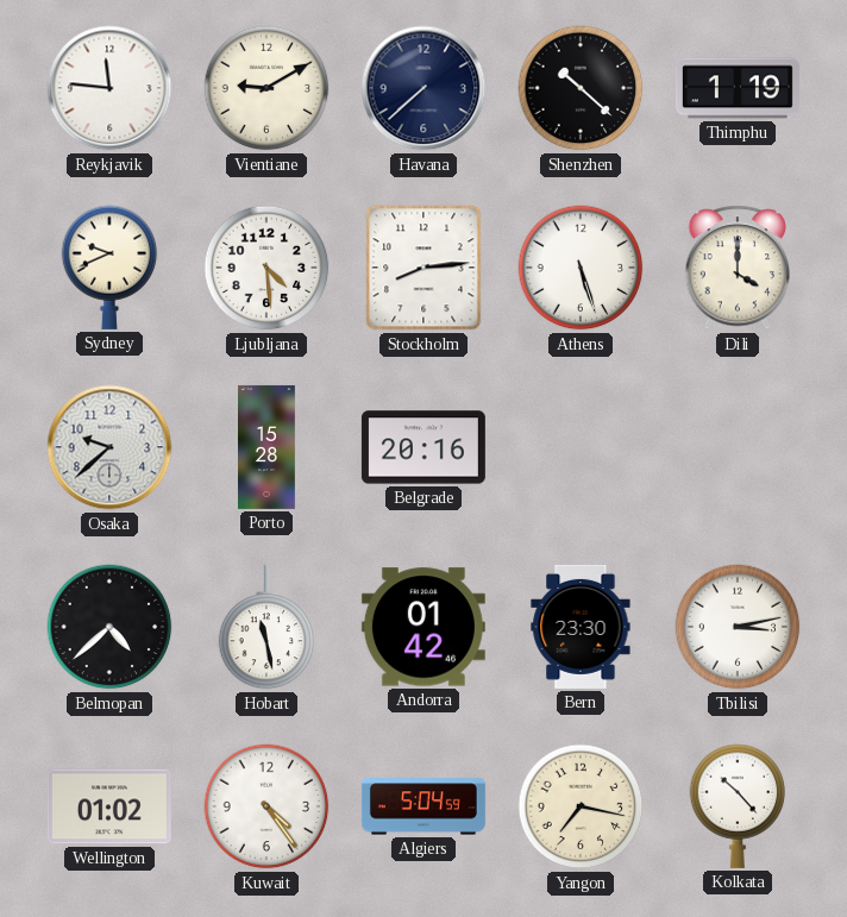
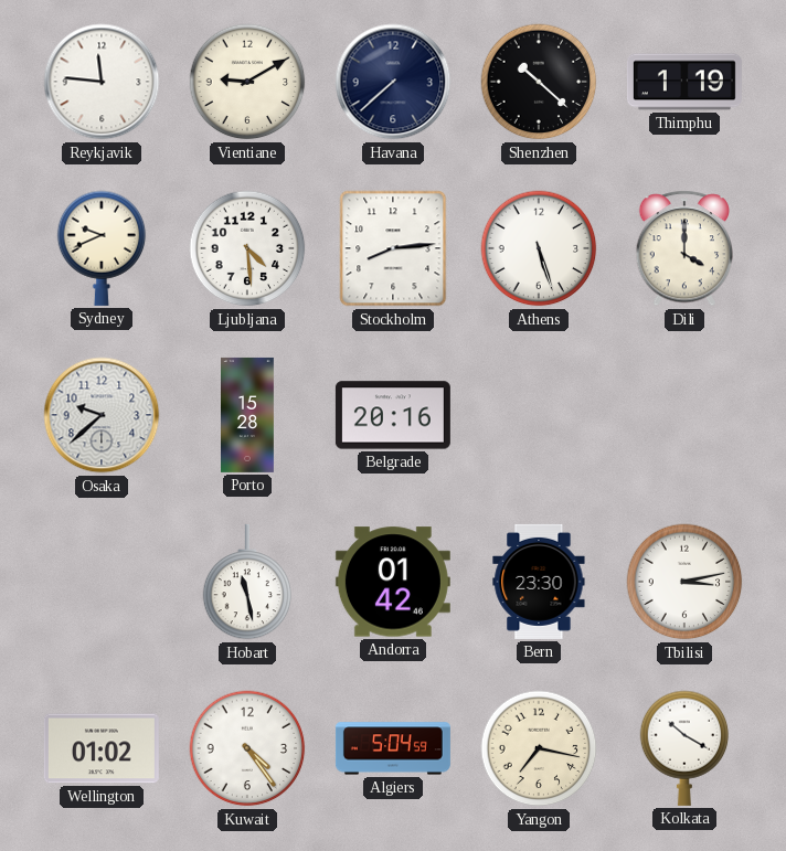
Belmopan: 4:38 -> none (109, 627)
Kolkata: 10:23 -> 10:20 (684, 748)
